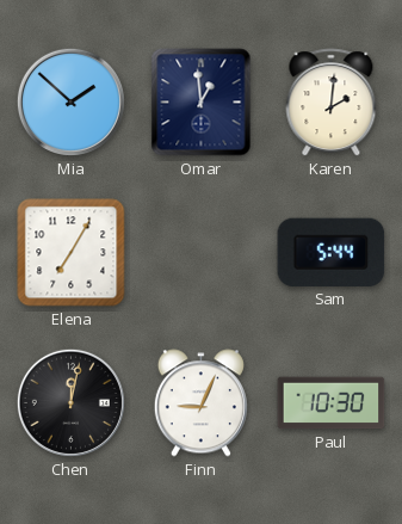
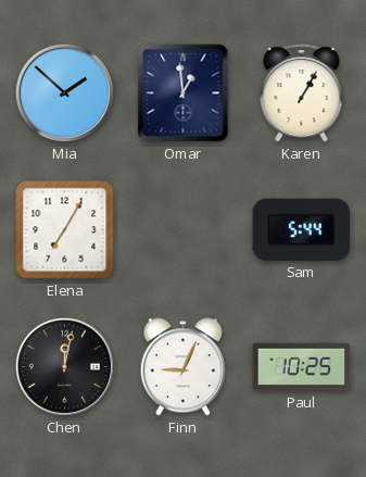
Karen: 2:01 -> 1:05 (302, 93)
Paul: 10:30 -> 10:25 (302, 367)
